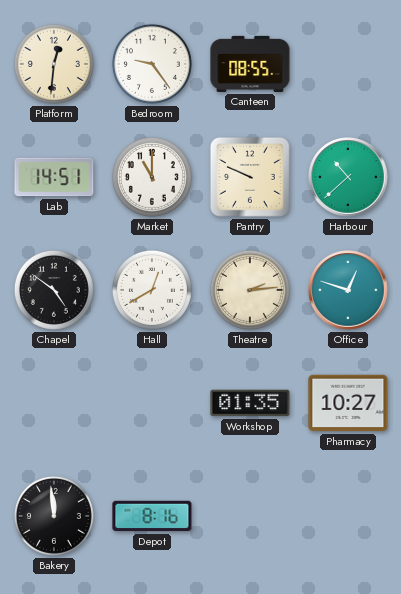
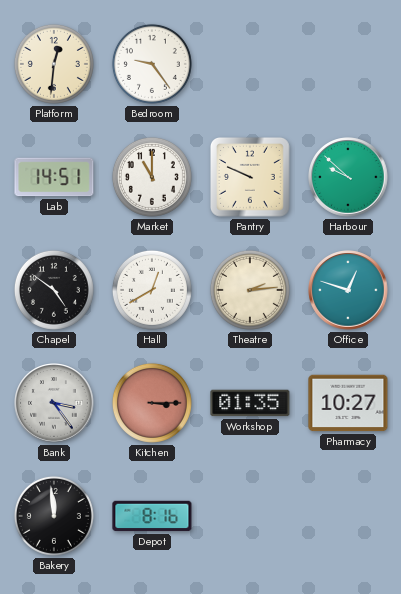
Canteen: 08:55 -> none (250, 64)
Harbour: 10:38 -> 9:52 (348, 177)
Bank: none -> 3:24 (54, 403)
Kitchen: none -> 3:15 (152, 403)
